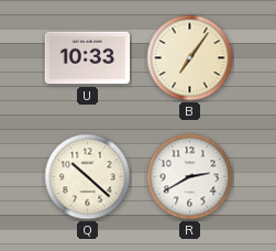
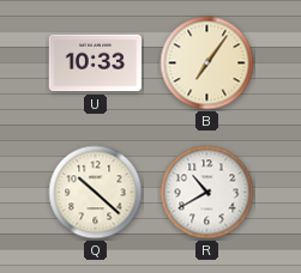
R: 2:40 -> 10:40 (207, 193)
